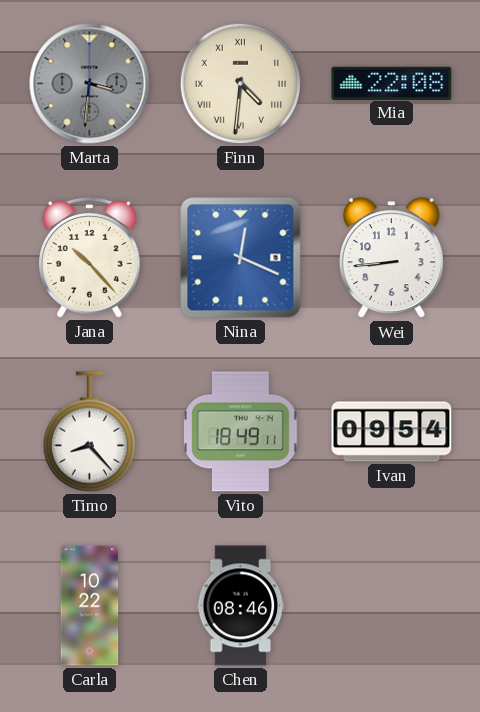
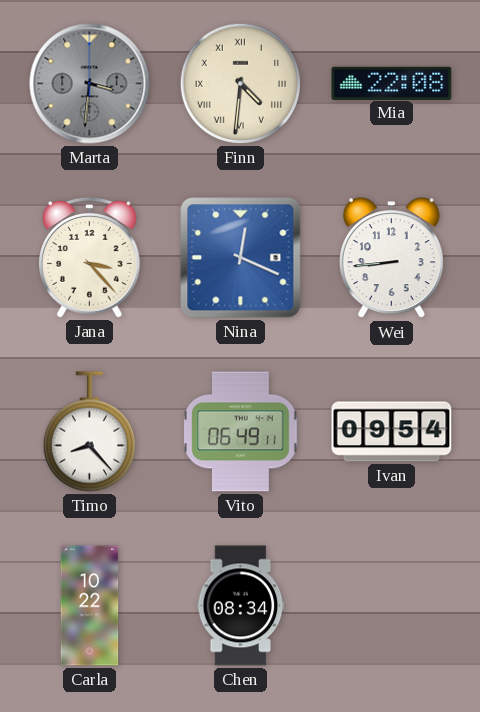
Jana: 10:23 -> 3:23 (90, 258)
Vito: 18:49 -> 06:49 (241, 432)
Chen: 08:46 -> 08:34 (241, 606)
